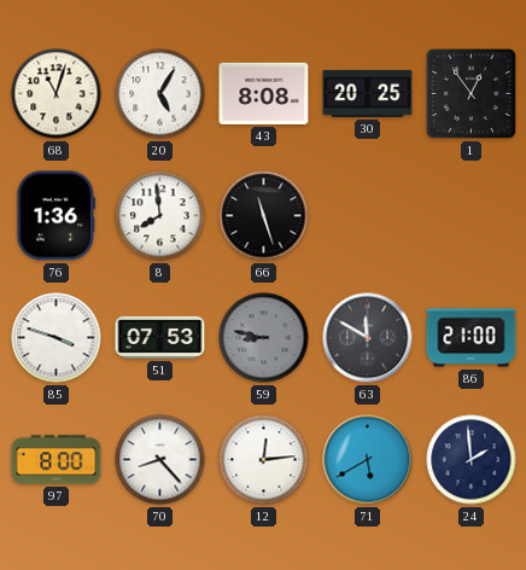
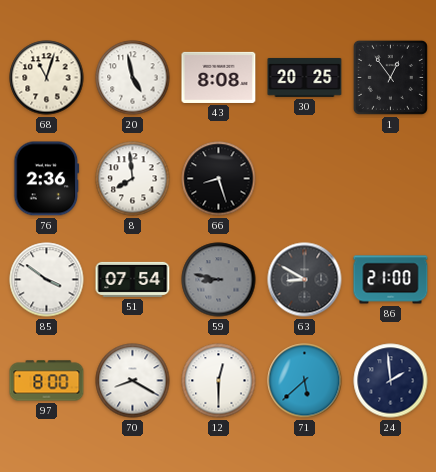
20: 5:05 -> 4:58 (133, 78)
76: 1:36 -> 2:36 (47, 179)
66: 11:27 -> 8:27 (219, 179)
85: 3:48 -> 3:51 (47, 280)
51: 07:53 -> 07:54 (133, 279)
63: 11:50 -> 8:50 (305, 280)
70: 8:23 -> 8:20 (133, 381)
12: 12:14 -> 12:30 (219, 381)
71: 5:40 -> 5:38 (305, 381)
